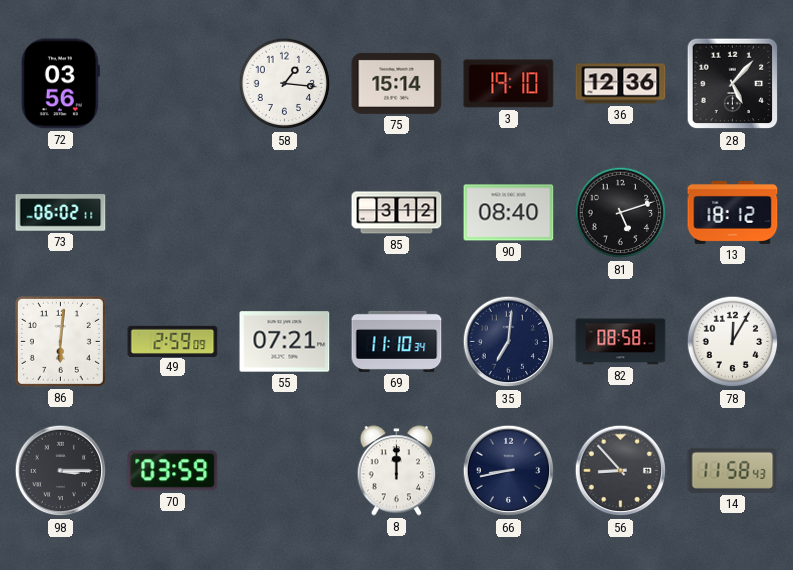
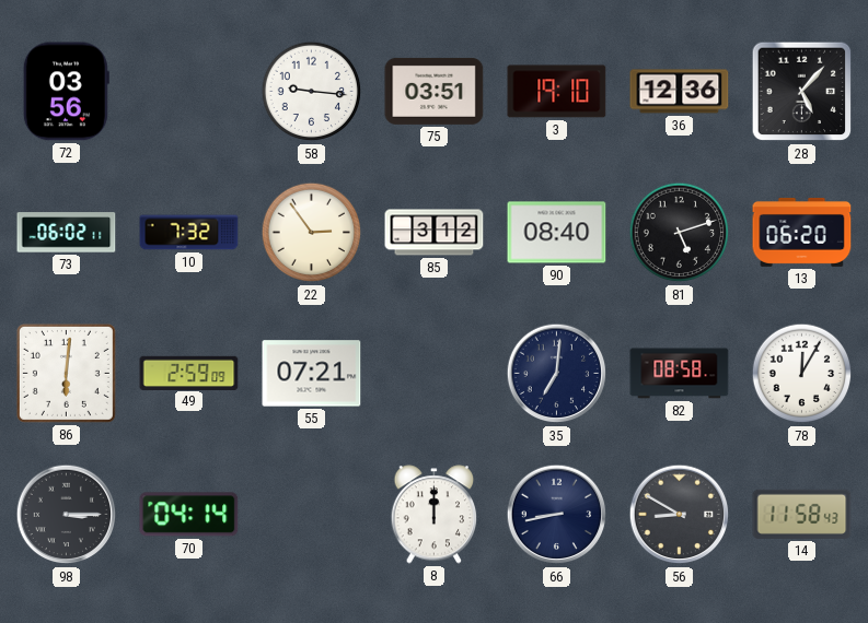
58: 1:16 -> 9:16 (312, 92)
75: 15:14 -> 03:51 (435, 91)
10: none -> 7:32 (189, 233)
22: none -> 2:54 (312, 233)
13: 18:12 -> 06:20 (802, 232)
69: 11:10 -> none (397, 341)
70: 03:59 -> 04:14 (189, 515)
56: 8:53 -> 8:50 (680, 515)
